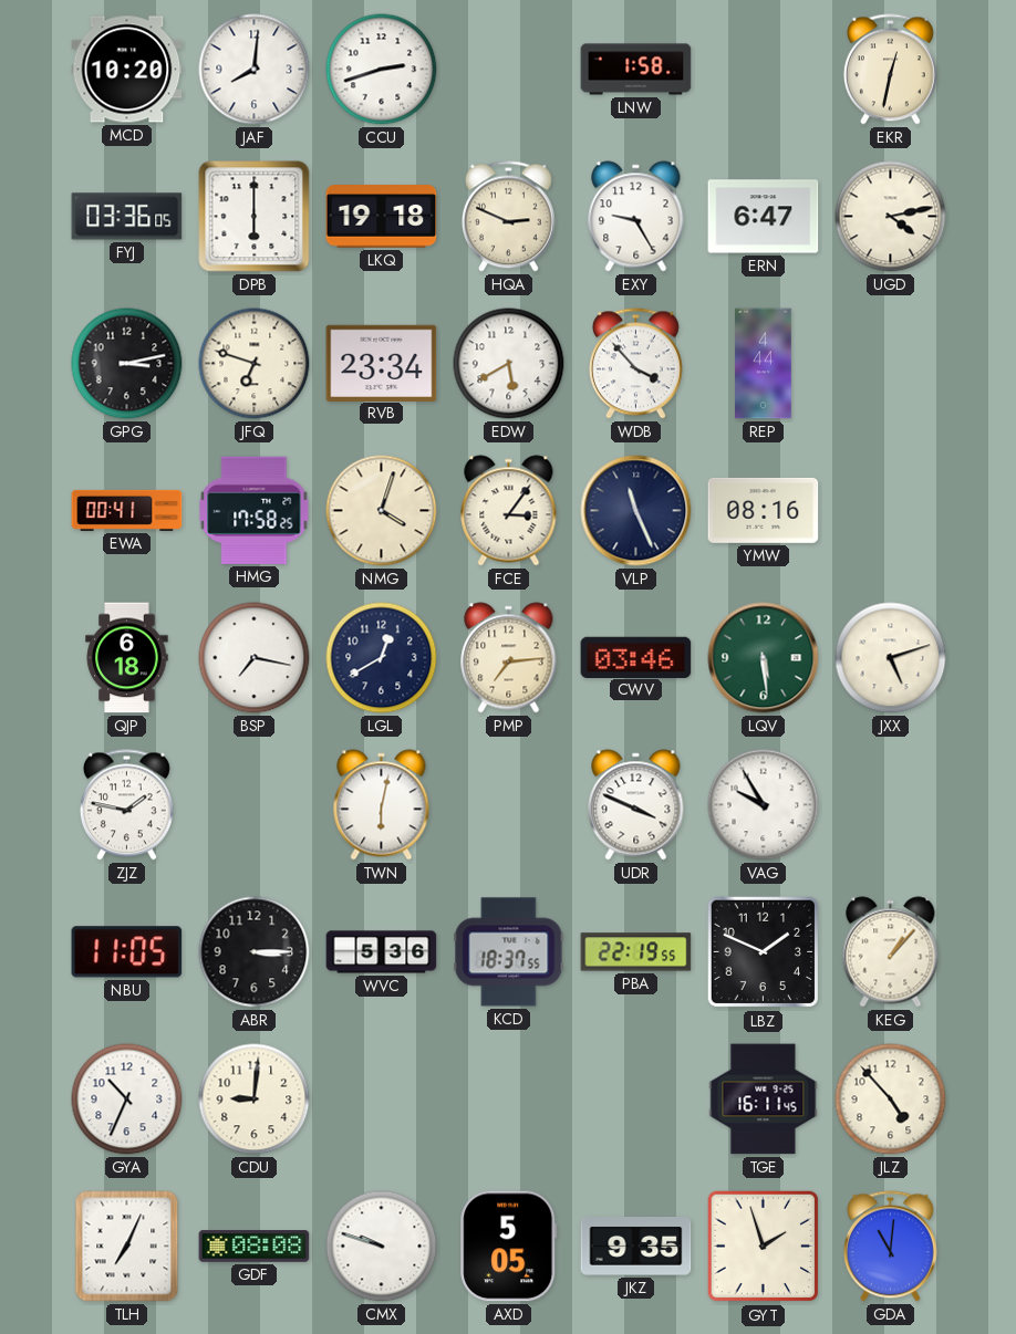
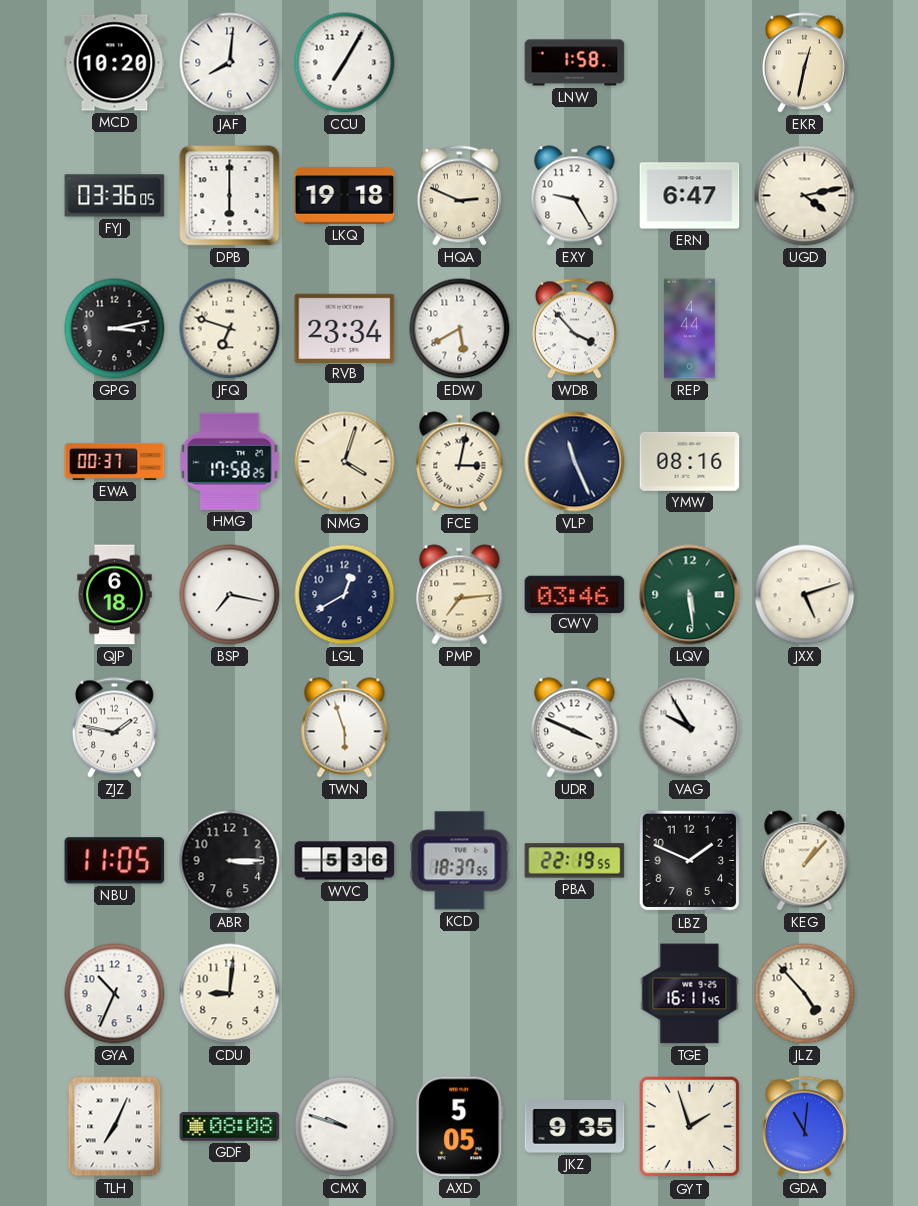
CCU: 2:42 -> 7:05 (345, 63)
EWA: 00:41 -> 00:37 (115, 461)
FCE: 3:06 -> 3:02 (460, 462)
TWN: 6:02 -> 5:57 (345, 728)
